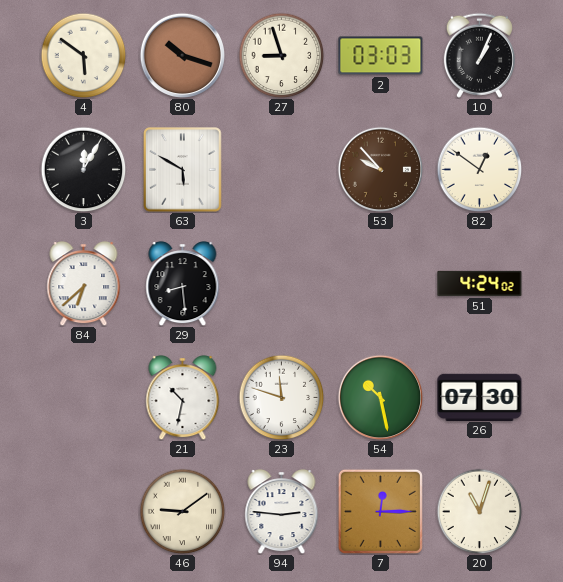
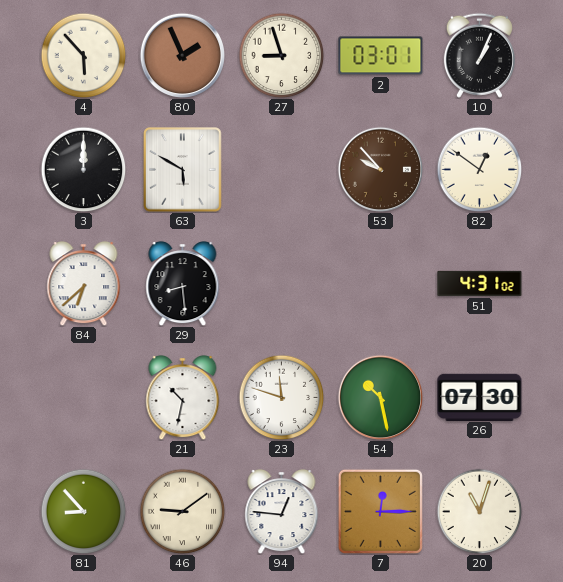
4: 5:51 -> 5:53 (83, 55)
80: 10:18 -> 1:56 (182, 55)
2: 03:03 -> 03:01 (381, 56)
3: 12:05 -> 12:00 (83, 169)
51: 4:24 -> 4:31 (480, 283)
81: none -> 8:53 (83, 511)
94: 2:46 -> 12:46 (282, 512)
